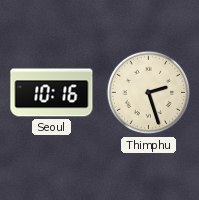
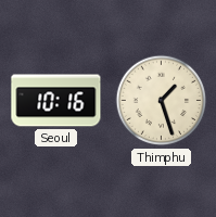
Thimphu: 2:27 -> 1:27 (162, 101)
